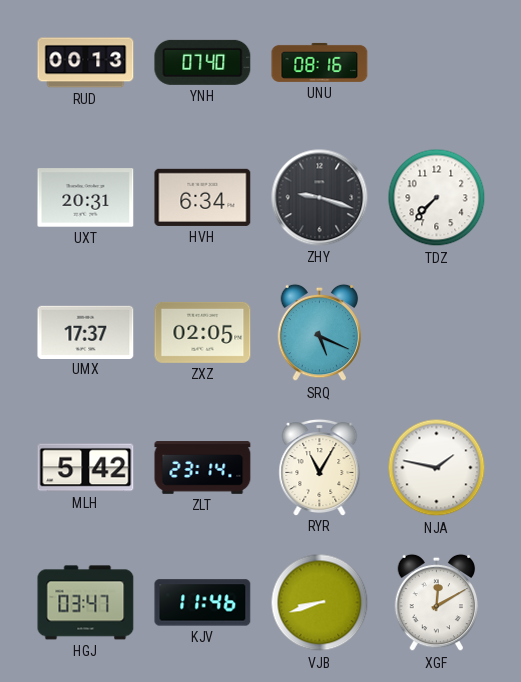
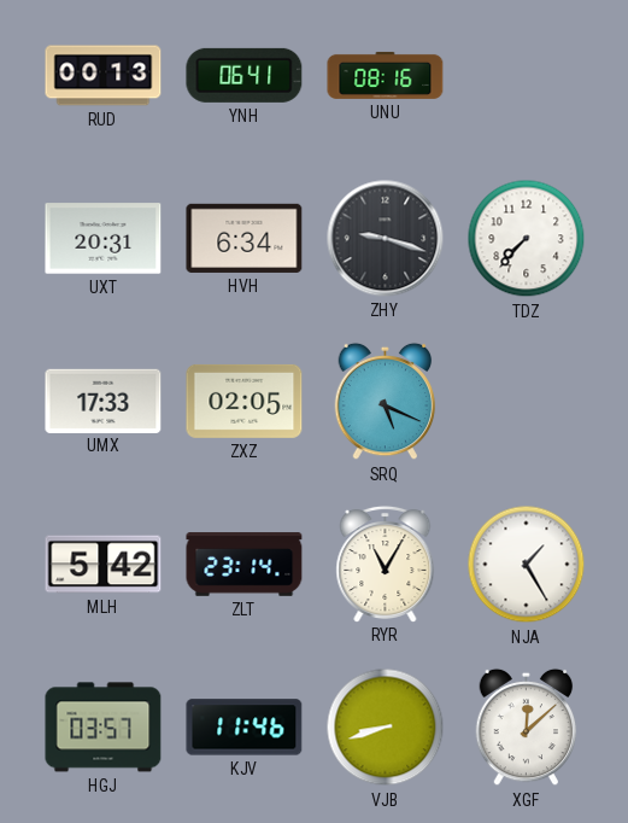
YNH: 07:40 -> 06:41 (245, 75)
UMX: 17:37 -> 17:33 (104, 401)
NJA: 1:47 -> 1:25 (527, 565)
HGJ: 03:47 -> 03:57 (104, 728)
XGF: 12:10 -> 12:08 (527, 728)
